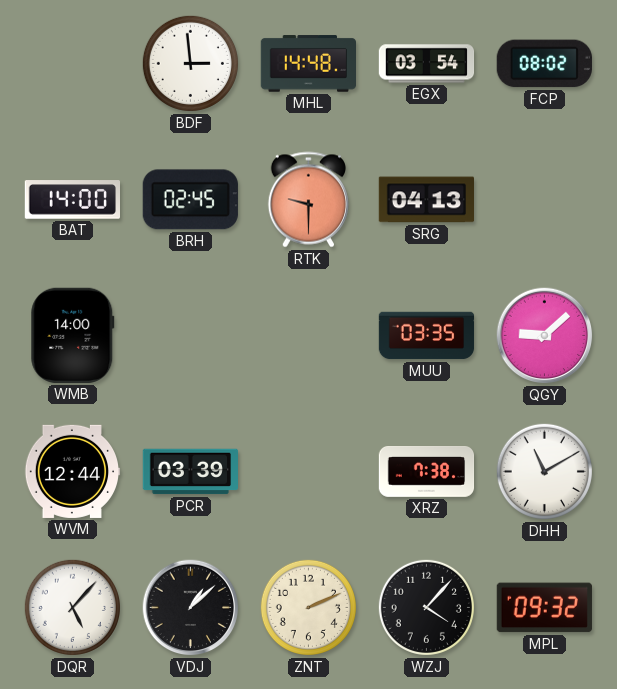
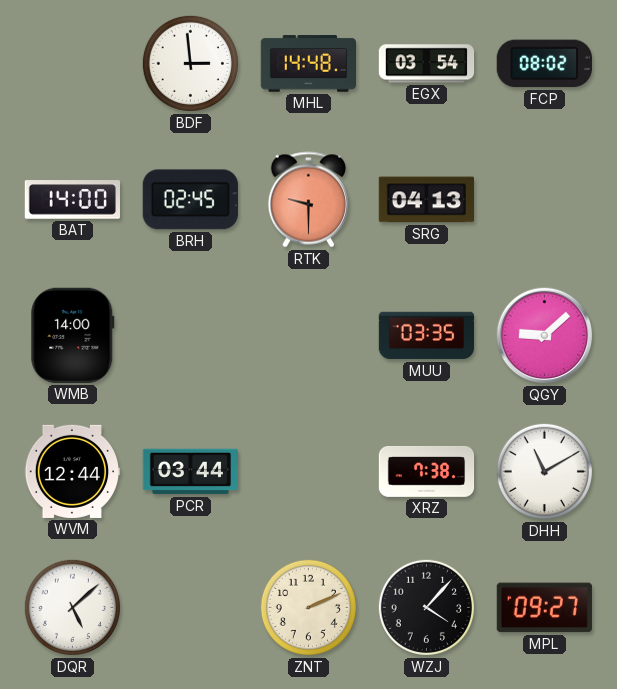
PCR: 03:39 -> 03:44 (191, 472)
DQR: 5:07 -> 5:08 (72, 607)
VDJ: 1:08 -> none (191, 608)
MPL: 09:32 -> 09:27 (544, 608)
